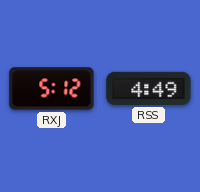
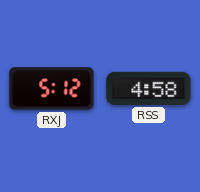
RSS: 4:49 -> 4:58 (149, 88)
